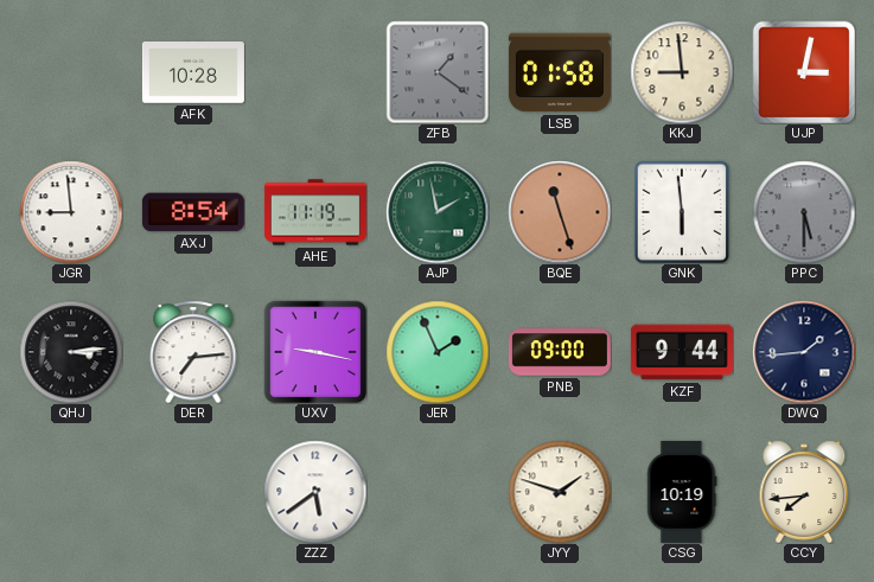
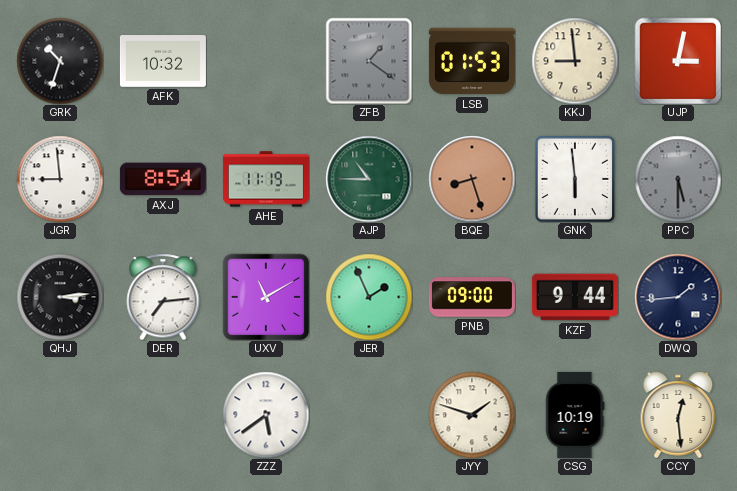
GRK: none -> 10:33 (60, 61)
AFK: 10:28 -> 10:32 (163, 62)
LSB: 01:58 -> 01:53 (472, 61)
AJP: 1:58 -> 10:45 (369, 179)
BQE: 11:27 -> 8:27 (472, 179)
UXV: 9:17 -> 11:10 (266, 297)
CCY: 7:44 -> 12:29 (678, 415)
